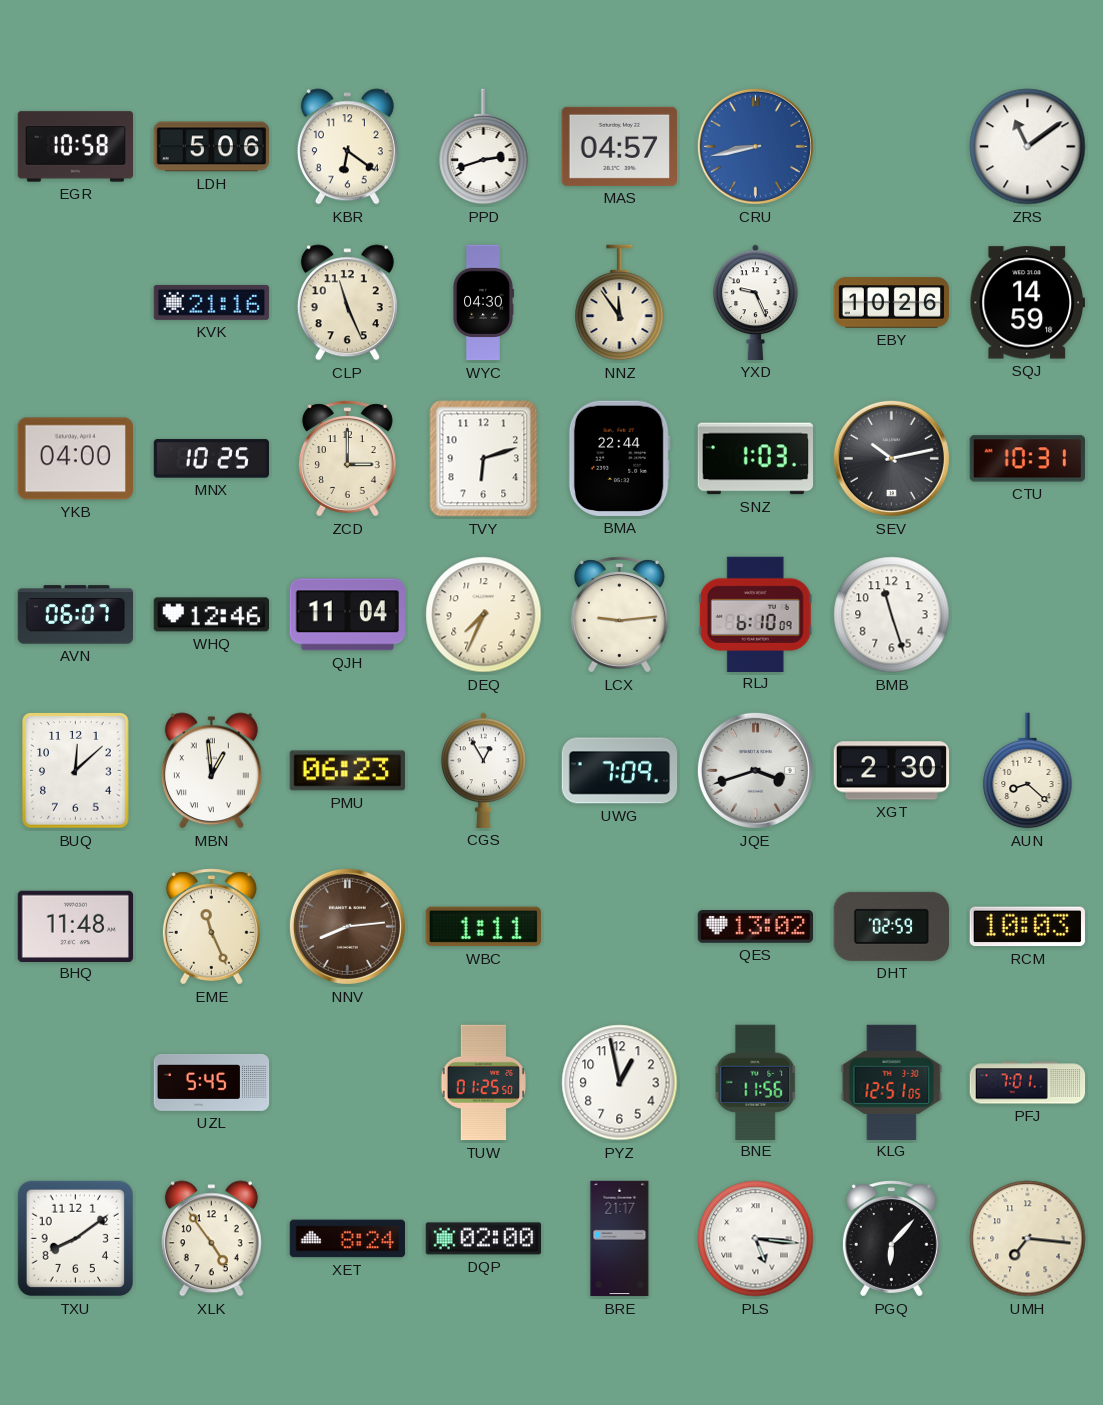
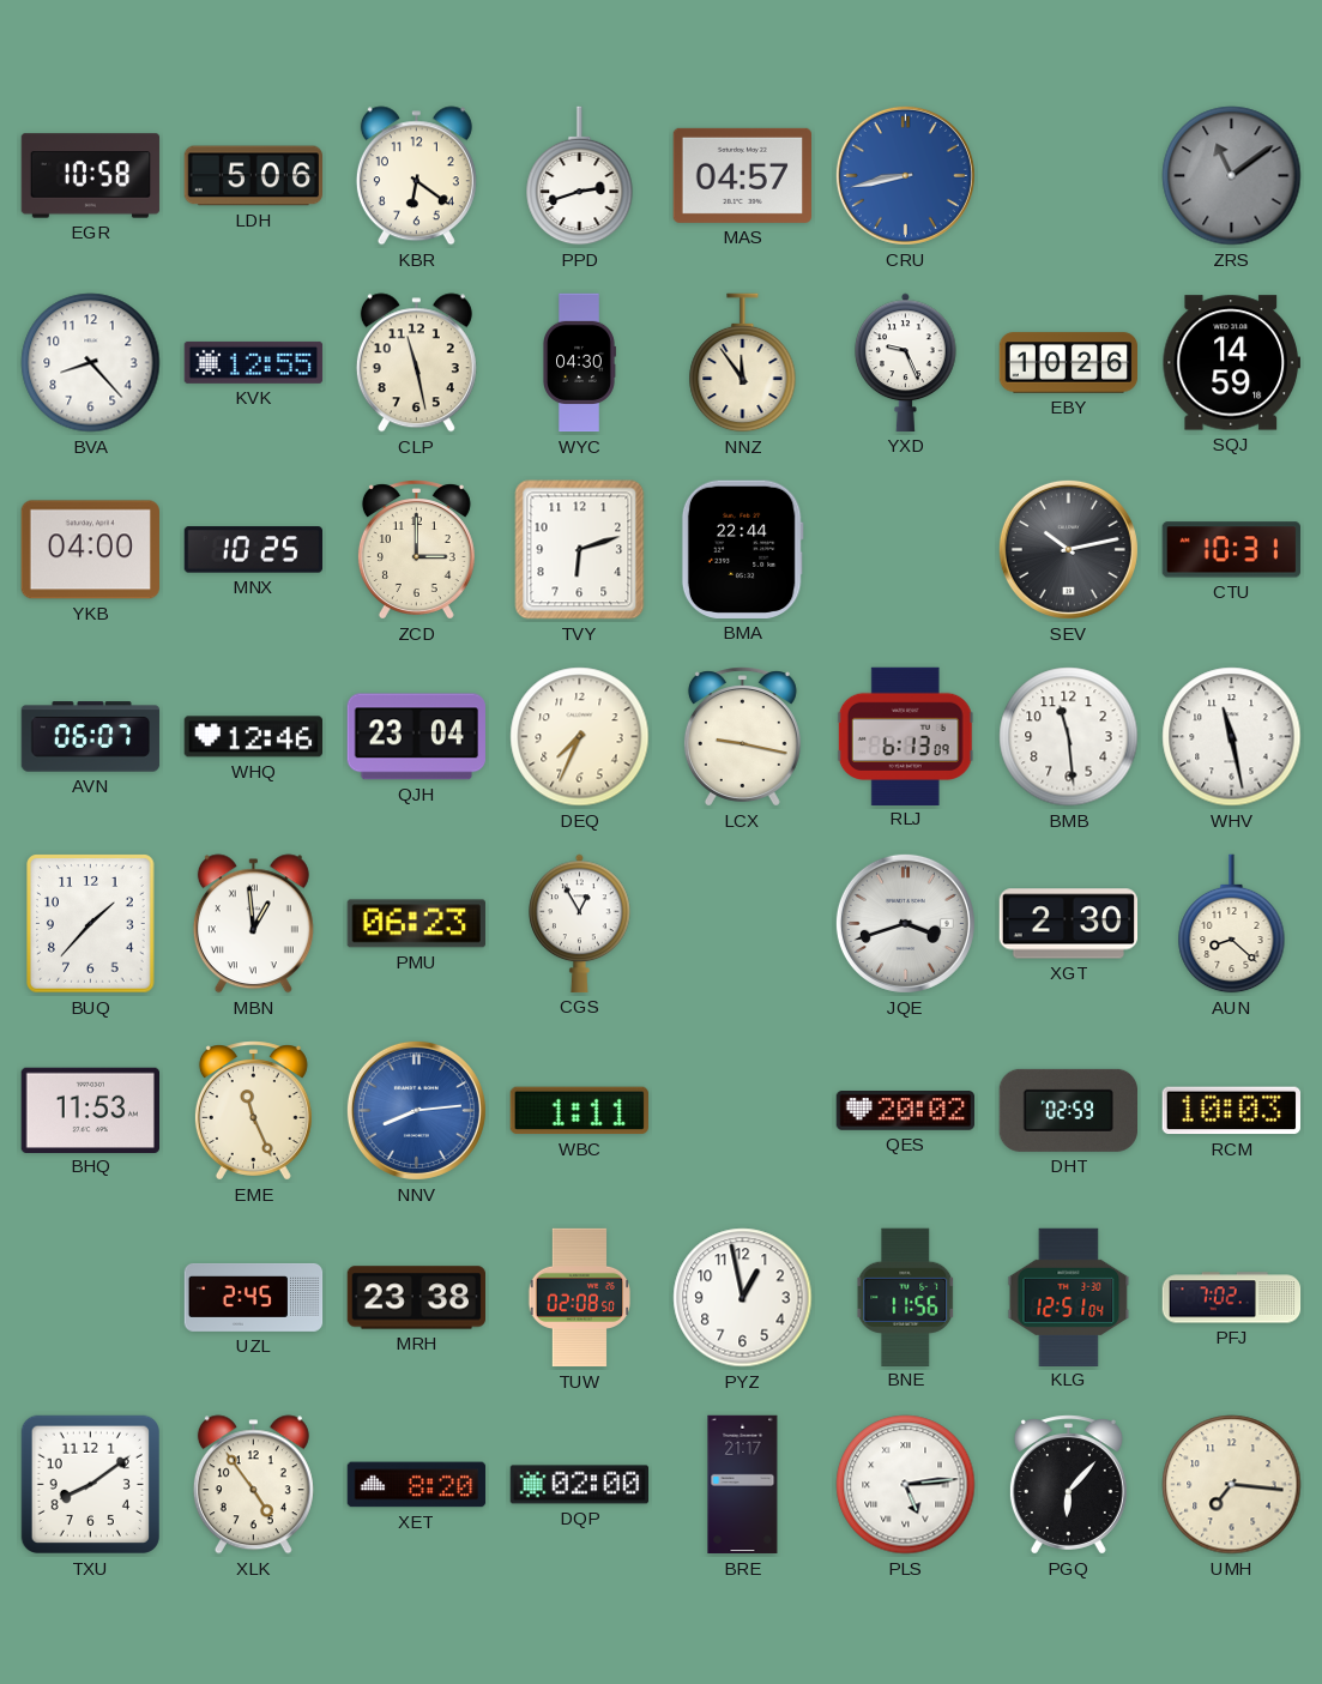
ZRS dial: white -> grey (1232, 176)
BVA: none -> 8:23 (91, 363)
KVK: 21:16 -> 12:55 (254, 362)
CLP: 11:26 -> 11:28 (416, 363)
SNZ: 1:03 -> none (755, 459)
QJH: 11:04 -> 23:04 (416, 737)
LCX: 9:14 -> 9:17 (742, 737)
RLJ: 6:10 -> 6:13 (905, 736)
BMB: 11:27 -> 11:29 (1069, 737)
WHV: none -> 11:28 (1232, 737)
BUQ: 12:08 -> 1:37 (91, 924)
UWG: 7:09 -> none (620, 771)
BHQ: 11:48 -> 11:53 (90, 1110)
NNV dial: brown -> blue (416, 1110)
QES: 13:02 -> 20:02 (905, 1111)
UZL: 5:45 -> 2:45 (254, 1298)
MRH: none -> 23:38 (416, 1298)
TUW: 01:25 -> 02:08 (579, 1298)
KLG: 12:51:05 -> 12:51:04 (1069, 1297)
PFJ: 7:01 -> 7:02 (1232, 1298)
XET: 8:24 -> 8:20 (417, 1485)
PLS: 5:16 -> 5:14 (906, 1485)
